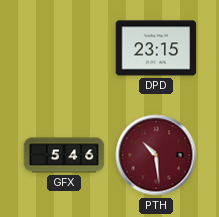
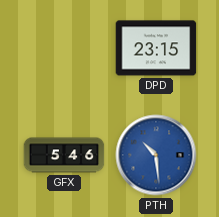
PTH dial: burgundy -> blue (156, 155)
